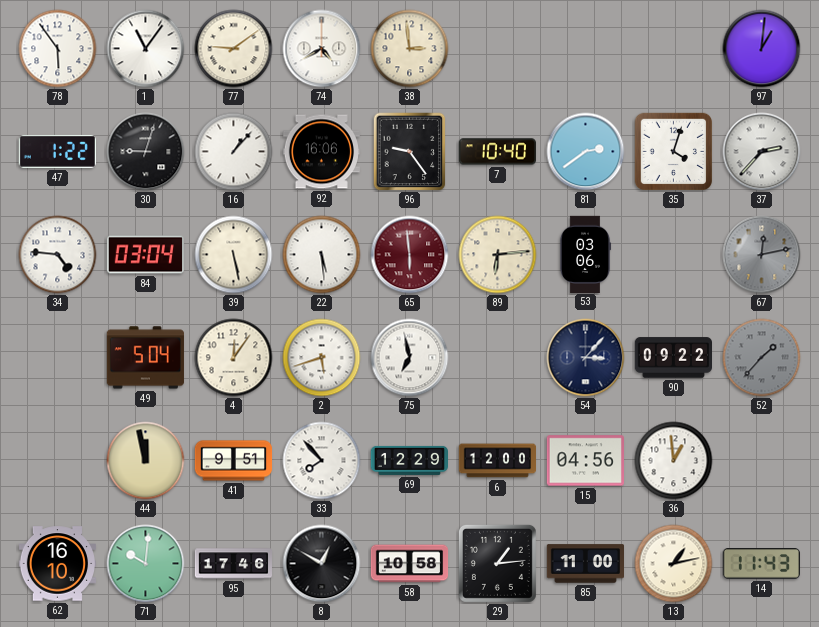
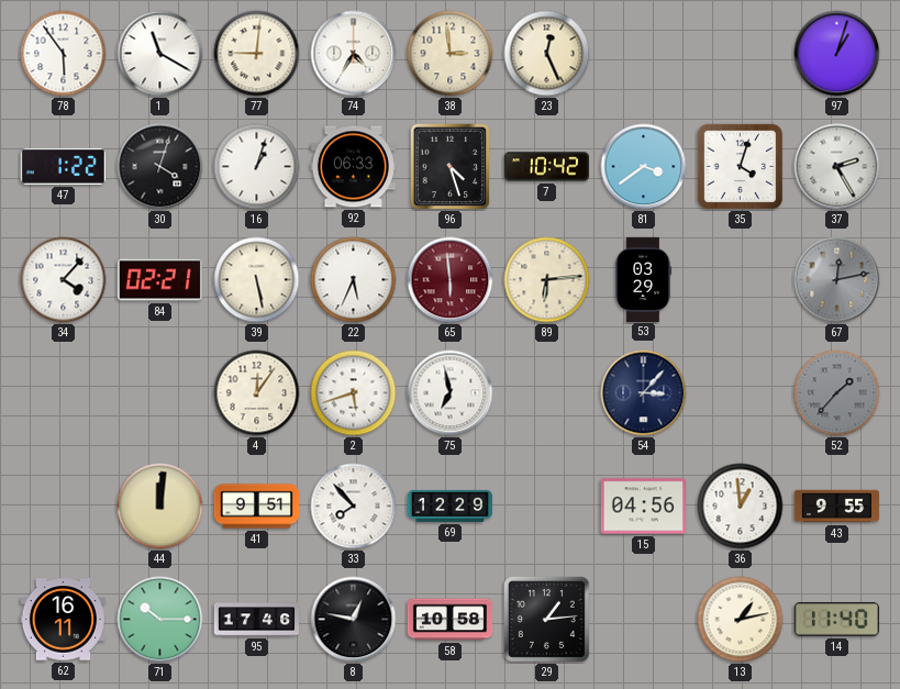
1: 11:06 -> 11:20 (160, 54)
77: 9:09 -> 9:01 (257, 54)
74: 4:40 -> 4:35 (354, 54)
23: none -> 12:26 (547, 54)
97: 1:01 -> 1:03 (837, 54)
30: 9:03 -> 4:03 (160, 167)
16: 1:07 -> 1:03 (257, 167)
92: 16:06 -> 06:33 (353, 167)
96: 9:24 -> 4:27 (451, 167)
7: 10:40 -> 10:42 (546, 167)
81: 2:39 -> 3:39 (644, 167)
37: 2:37 -> 2:25 (837, 167)
34: 4:46 -> 4:07 (64, 280)
84: 03:04 -> 02:21 (159, 280)
22: 5:29 -> 5:34 (354, 280)
53: 03:06 -> 03:29 (643, 279)
49: 5:04 -> none (145, 358)
90: 09:22 -> none (673, 358)
44: 11:58 -> 12:01 (160, 507)
6: 12:00 -> none (497, 461)
43: none -> 9:55 (837, 507)
62: 16:10 -> 16:11 (63, 620)
71: 10:01 -> 10:15 (160, 620)
8: 12:50 -> 12:47 (354, 620)
85: 11:00 -> none (585, 564)
14: 11:43 -> 11:40 (836, 620)
